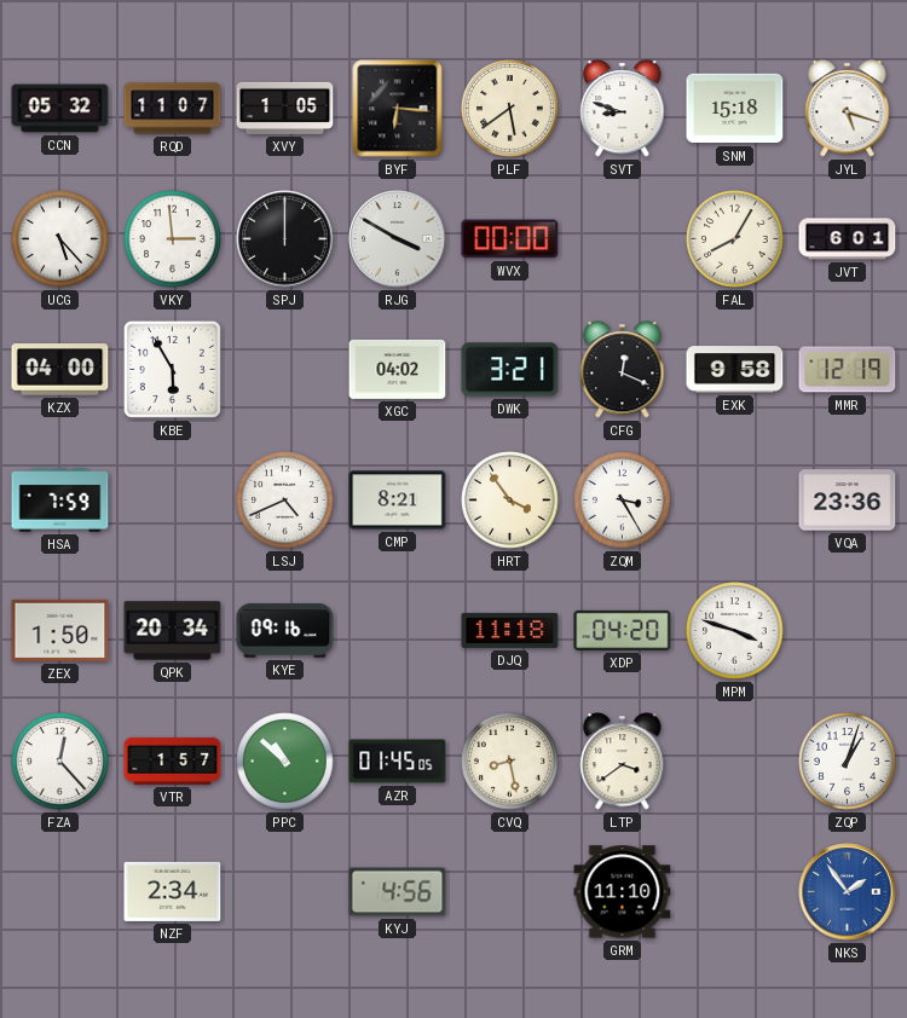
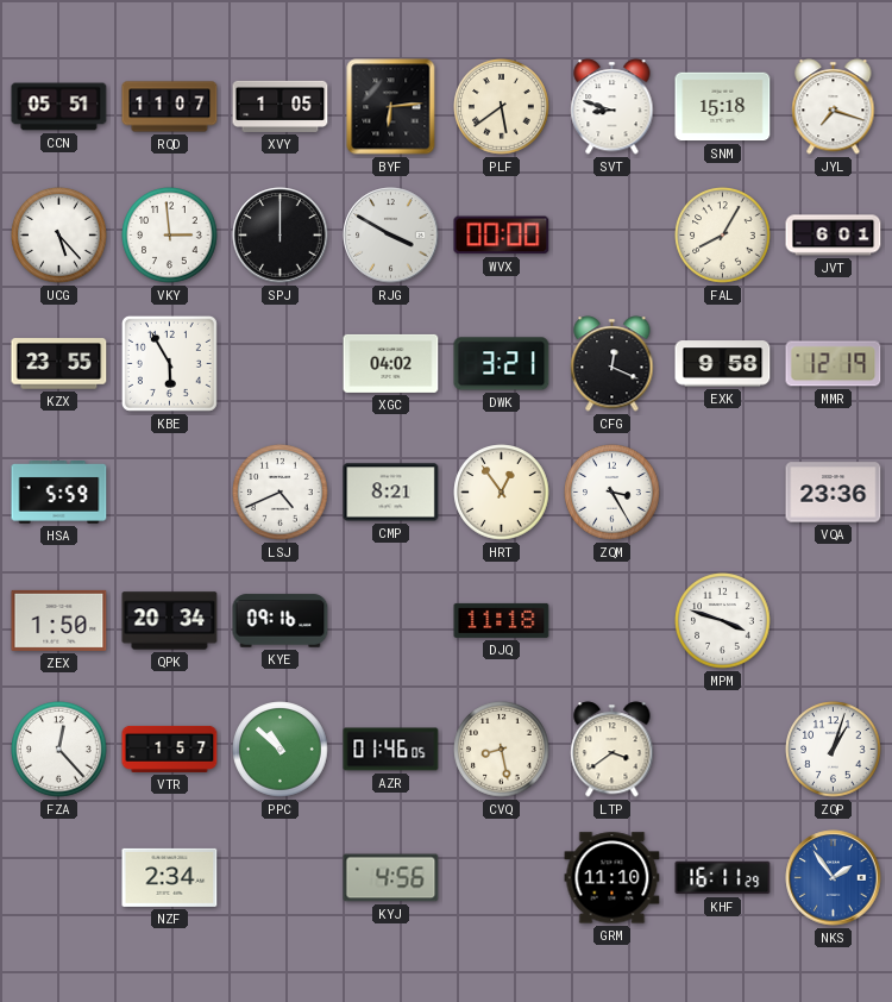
CCN: 05:32 -> 05:51 (59, 107)
BYF: 6:16 -> 6:14 (391, 107)
JYL: 5:18 -> 7:18 (834, 107)
KZX: 04:00 -> 23:55 (59, 364)
HSA: 7:59 -> 5:59 (59, 493)
HRT: 3:54 -> 12:54 (502, 493)
XDP: 04:20 -> none (623, 630)
AZR: 01:45 -> 01:46 (391, 750)
KHF: none -> 16:11 (723, 878)
